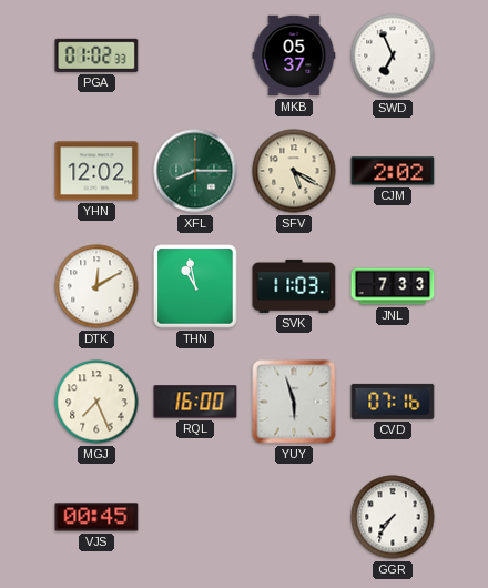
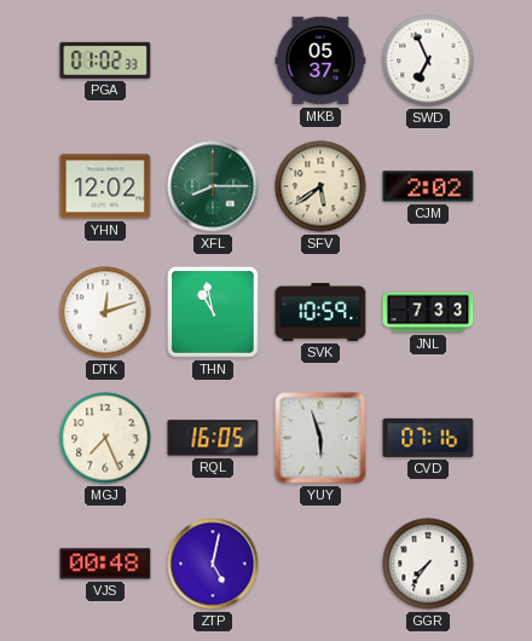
SFV: 5:20 -> 5:39 (320, 186)
DTK: 12:10 -> 12:12 (105, 312)
SVK: 11:03 -> 10:59 (320, 312)
RQL: 16:00 -> 16:05 (213, 438)
VJS: 00:45 -> 00:48 (105, 564)
ZTP: none -> 5:02 (213, 564)
